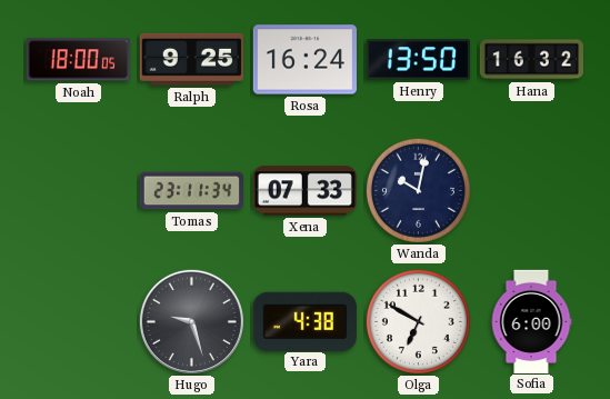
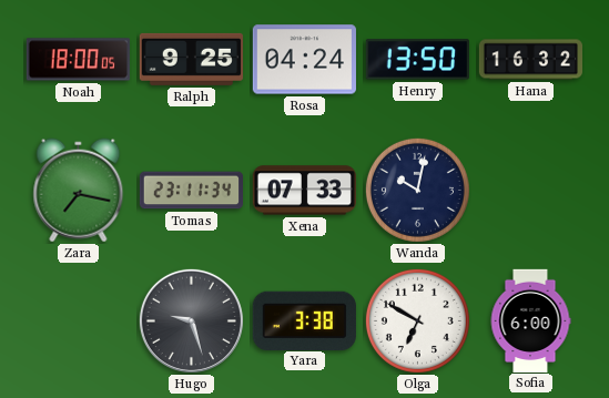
Rosa: 16:24 -> 04:24 (304, 60)
Zara: none -> 7:17 (79, 191)
Yara: 4:38 -> 3:38 (304, 320)
